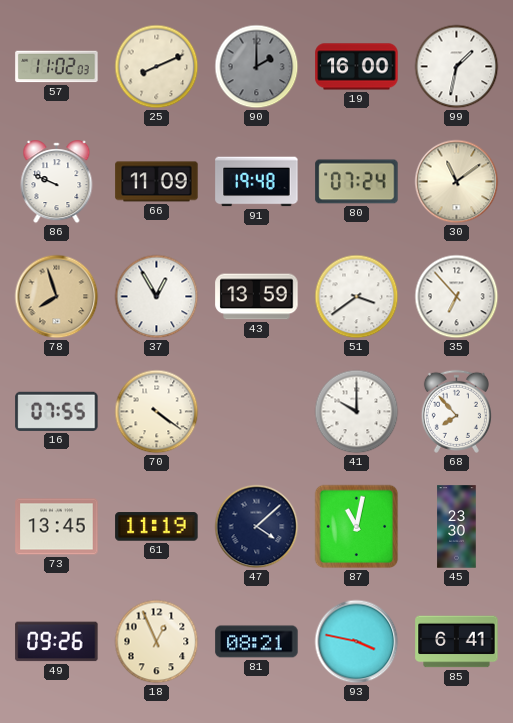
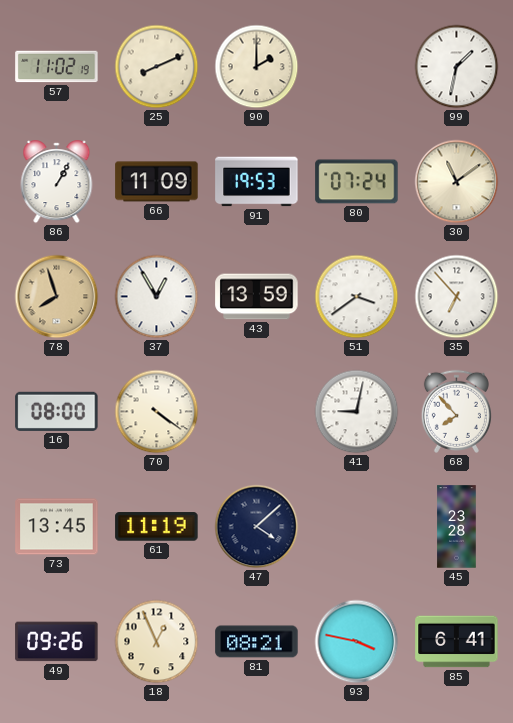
57: 11:02:03 -> 11:02:19 (57, 67)
90 dial: grey -> cream (257, 67)
19: 16:00 -> none (357, 67)
86: 9:49 -> 1:05 (57, 182)
91: 19:48 -> 19:53 (257, 182)
16: 07:55 -> 08:00 (57, 411)
41: 10:00 -> 9:02 (357, 412)
87: 11:02 -> none (357, 527)
45: 23:30 -> 23:28 (457, 527)
